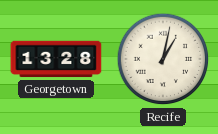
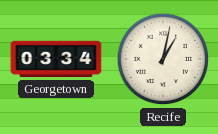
Georgetown: 13:28 -> 03:34 (56, 59)
